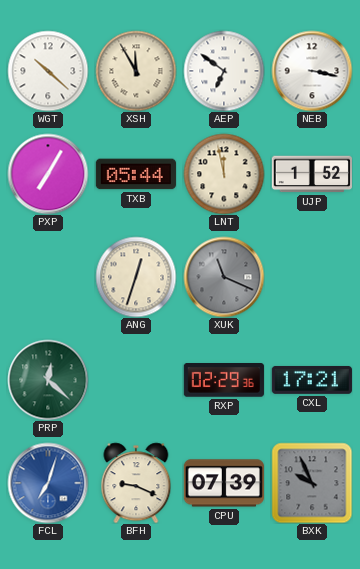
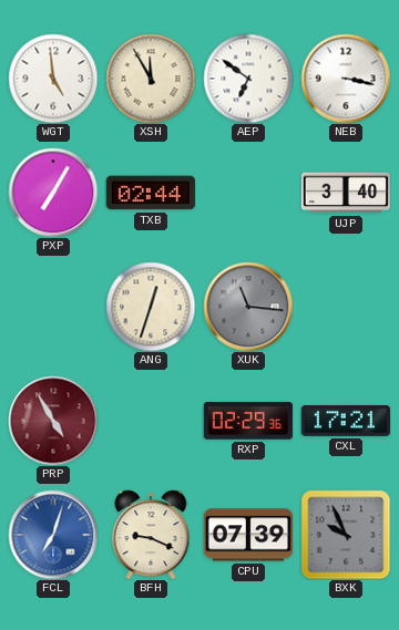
WGT: 10:22 -> 4:59 (53, 79)
TXB: 05:44 -> 02:44 (151, 193)
LNT: 11:58 -> none (224, 174)
UJP: 1:52 -> 3:40 (345, 193)
XUK: 11:19 -> 11:16 (248, 307)
PRP: 12:22 -> 4:55 (53, 421)
PRP dial: green -> burgundy (53, 421)
